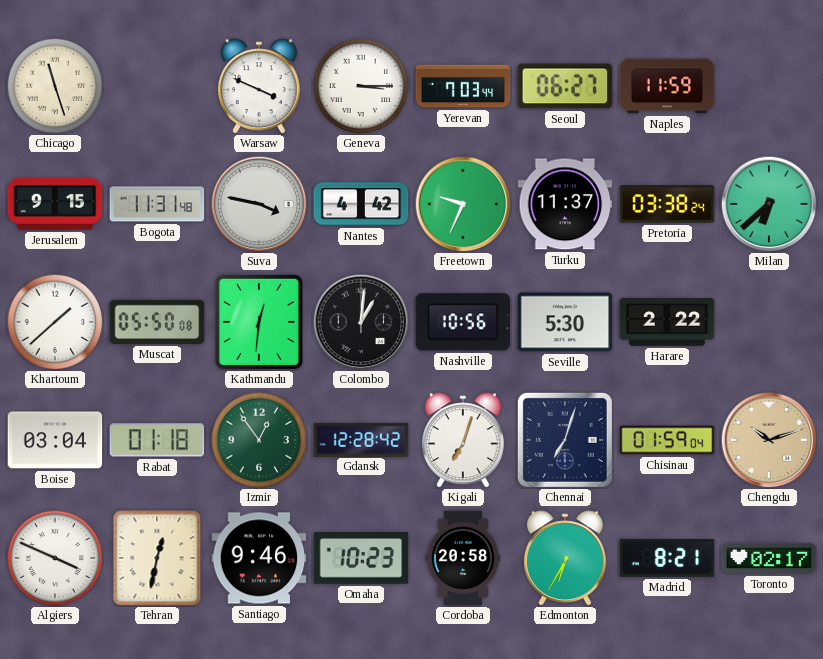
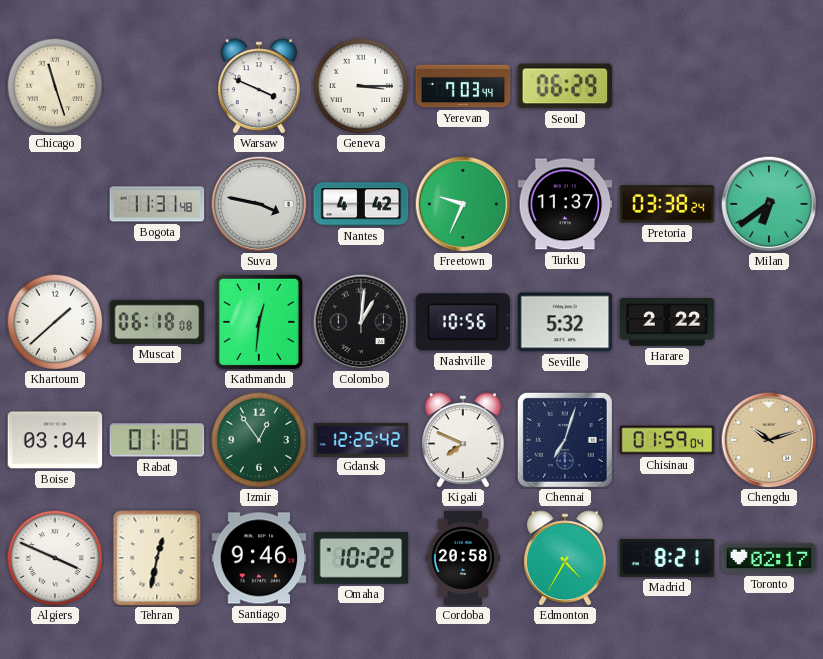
Seoul: 06:27 -> 06:29 (565, 86)
Naples: 11:59 -> none (667, 86)
Jerusalem: 9:15 -> none (55, 204)
Milan: 6:38 -> 6:39 (769, 204)
Muscat: 05:50 -> 06:18 (157, 322)
Seville: 5:30 -> 5:32 (565, 322)
Gdansk: 12:28 -> 12:25 (361, 439)
Kigali: 7:03 -> 7:49 (464, 440)
Omaha: 10:23 -> 10:22 (361, 558)
Edmonton: 6:35 -> 4:35 (566, 558)
